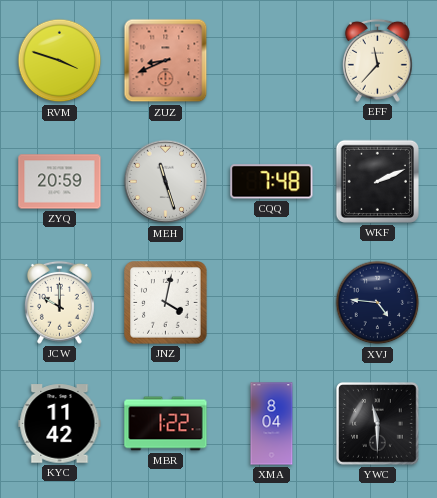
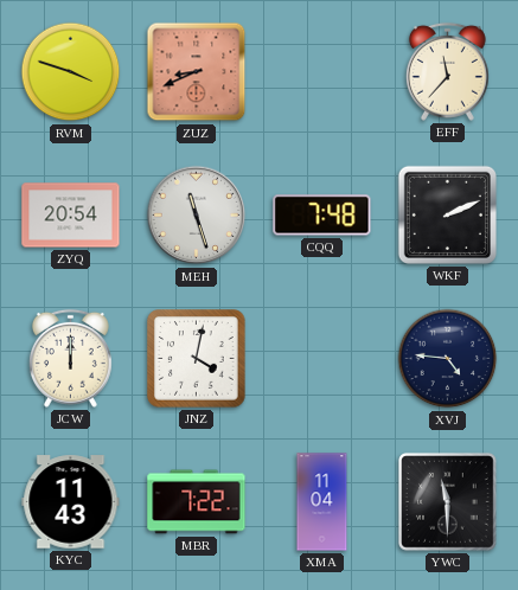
ZYQ: 20:59 -> 20:54 (71, 216)
JCW: 10:00 -> 12:00 (70, 358)
KYC: 11:42 -> 11:43 (71, 502)
MBR: 1:22 -> 7:22 (197, 502)
XMA: 8:04 -> 11:04 (322, 502)
